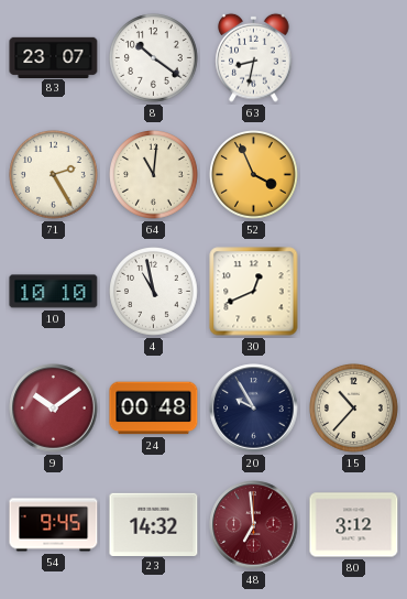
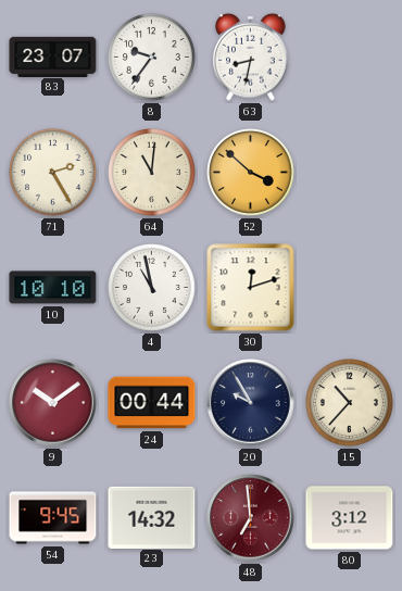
8: 10:21 -> 9:36 (152, 58)
52: 3:56 -> 3:52 (251, 173)
30: 12:41 -> 12:12 (251, 288)
24: 00:48 -> 00:44 (152, 403)
